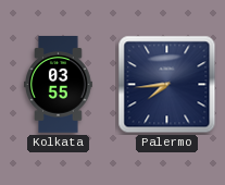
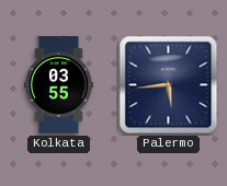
Palermo: 7:44 -> 5:44 (169, 85)
